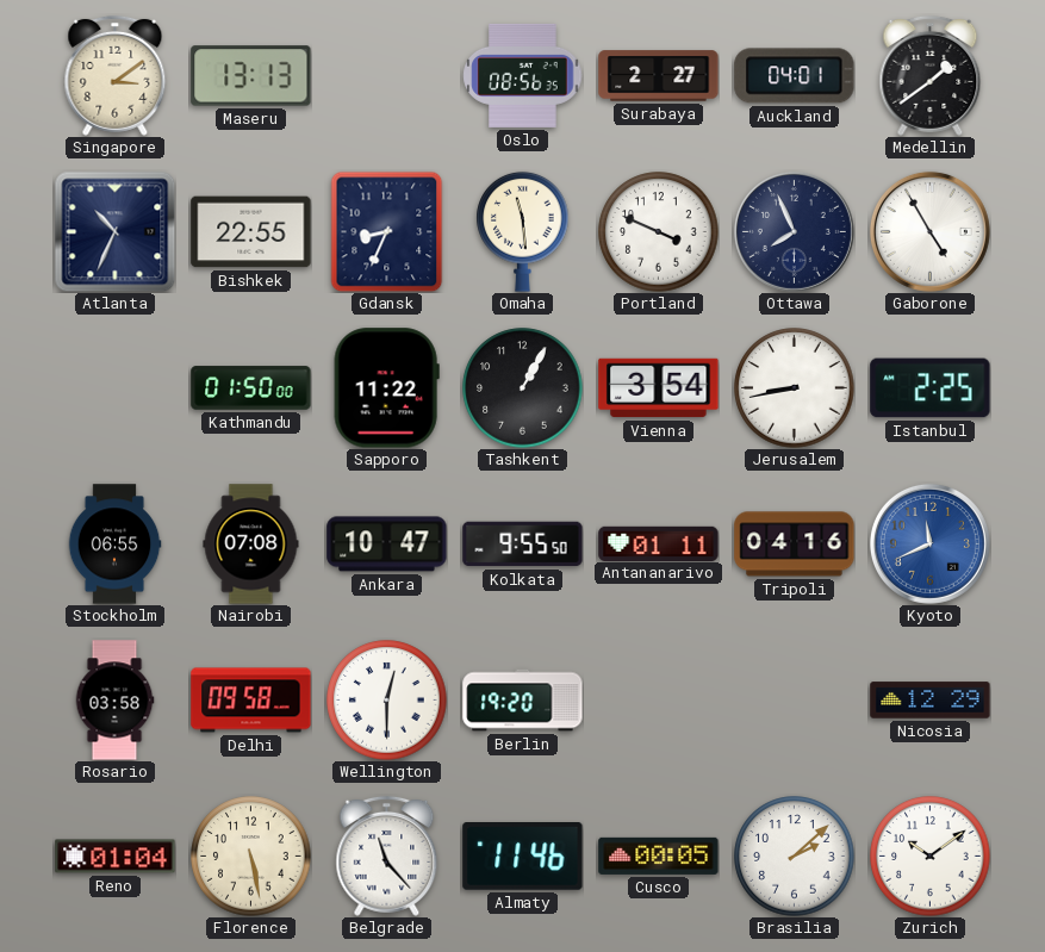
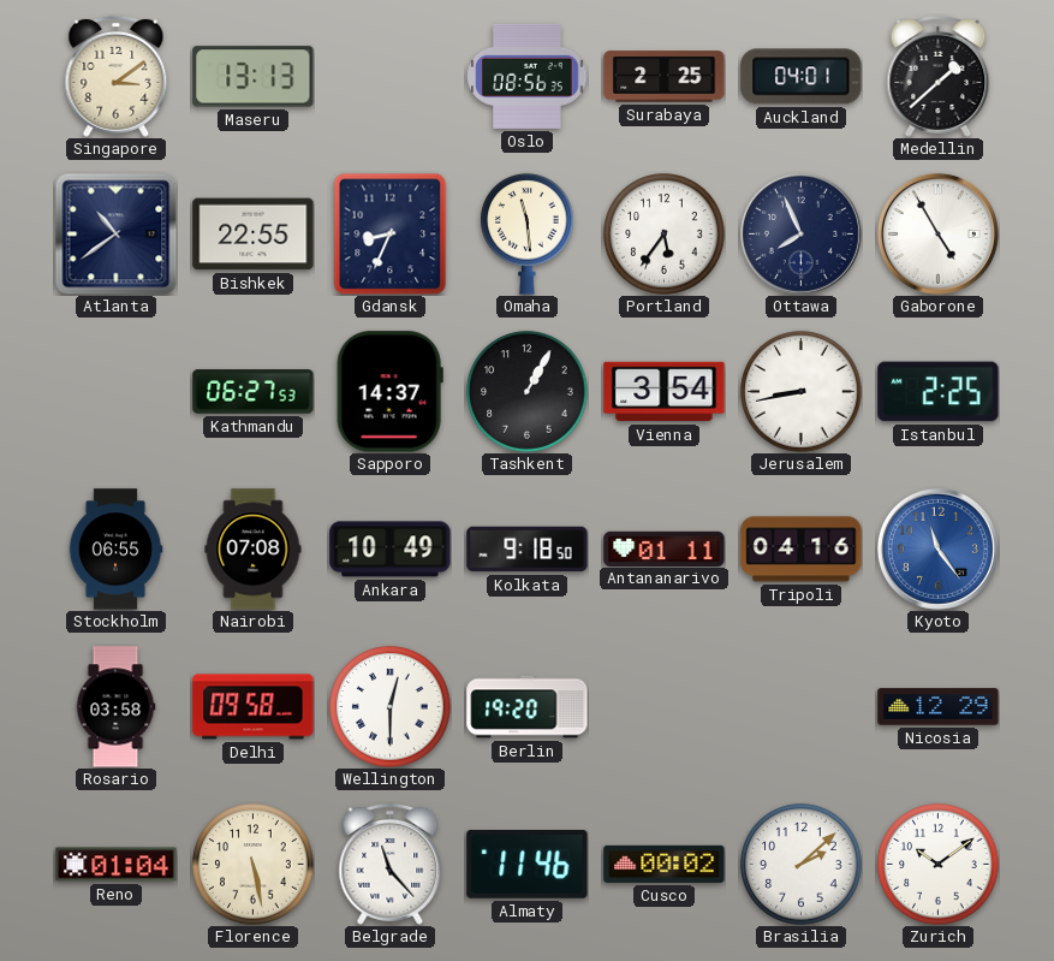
Surabaya: 2:27 -> 2:25 (665, 77)
Medellin: 1:39 -> 1:38 (939, 76)
Atlanta: 10:34 -> 10:39 (115, 233)
Portland: 3:49 -> 5:36 (665, 235)
Kathmandu: 01:50 -> 06:27 (254, 392)
Sapporo: 11:22 -> 14:37 (389, 392)
Ankara: 10:47 -> 10:49 (391, 550)
Kolkata: 9:55 -> 9:18 (528, 550)
Kyoto: 11:41 -> 11:24 (937, 548)
Cusco: 00:05 -> 00:02 (665, 864)
